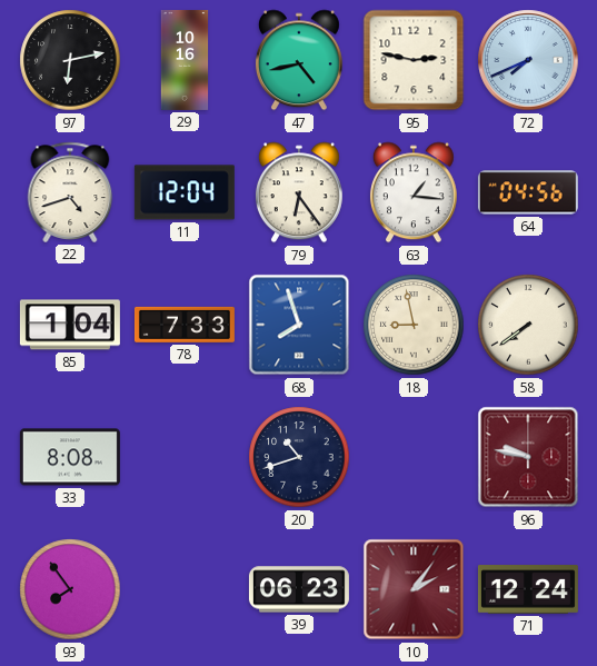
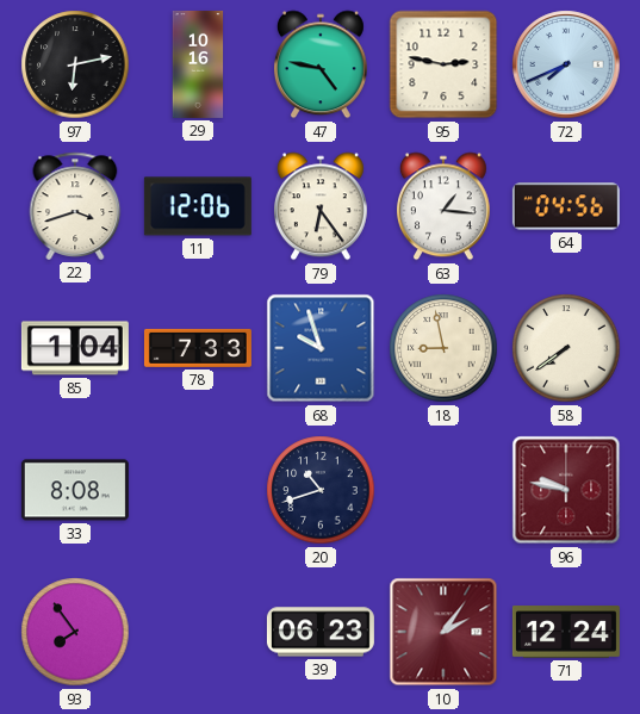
47: 4:43 -> 4:47 (321, 64)
22: 4:42 -> 3:42 (75, 206)
11: 12:04 -> 12:06 (198, 206)
68: 7:57 -> 9:57 (321, 348)
